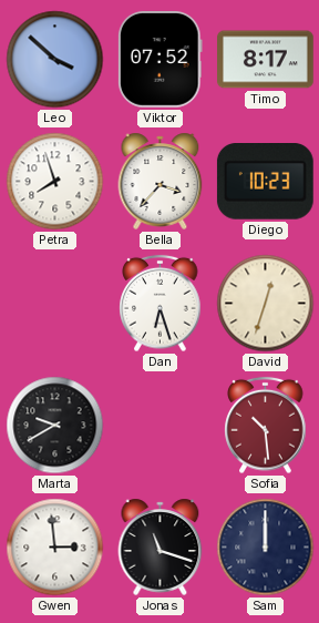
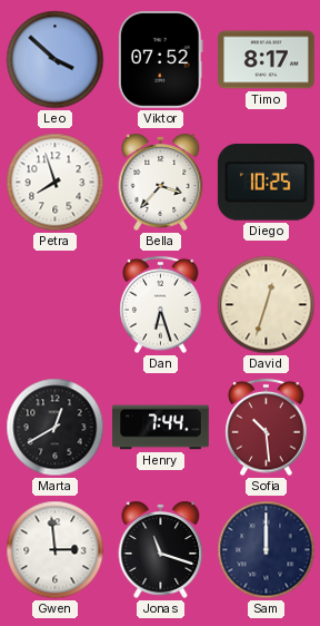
Diego: 10:23 -> 10:25 (266, 183)
Marta: 9:40 -> 12:40 (56, 428)
Henry: none -> 7:44 (161, 428)
